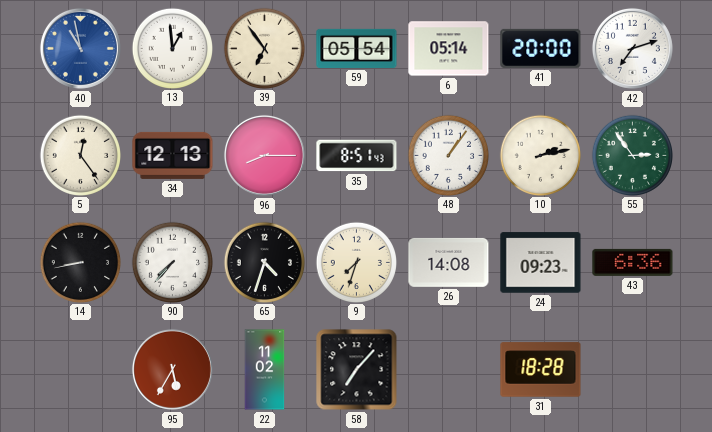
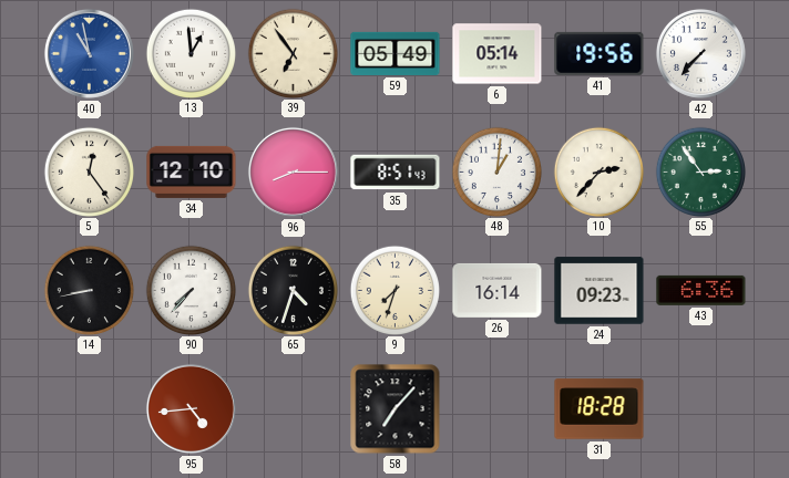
59: 05:54 -> 05:49 (396, 53)
41: 20:00 -> 19:56 (600, 53)
42: 7:12 -> 7:37 (700, 53)
34: 12:13 -> 12:10 (192, 172)
48: 1:06 -> 1:01 (496, 172)
10: 2:13 -> 2:37 (598, 172)
26: 14:08 -> 16:14 (498, 290)
95: 5:35 -> 4:44 (191, 408)
22: 11:02 -> none (265, 370)
